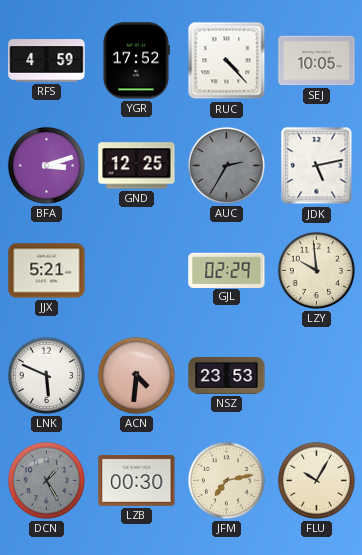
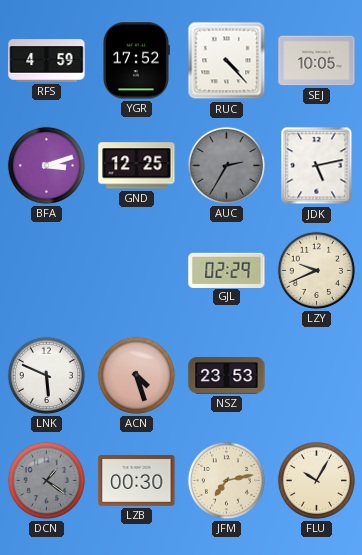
JJX: 5:21 -> none (47, 271)
LZY: 9:59 -> 9:41 (316, 270)
ACN: 4:31 -> 4:27 (136, 375)
DCN: 1:25 -> 1:21 (46, 480)
